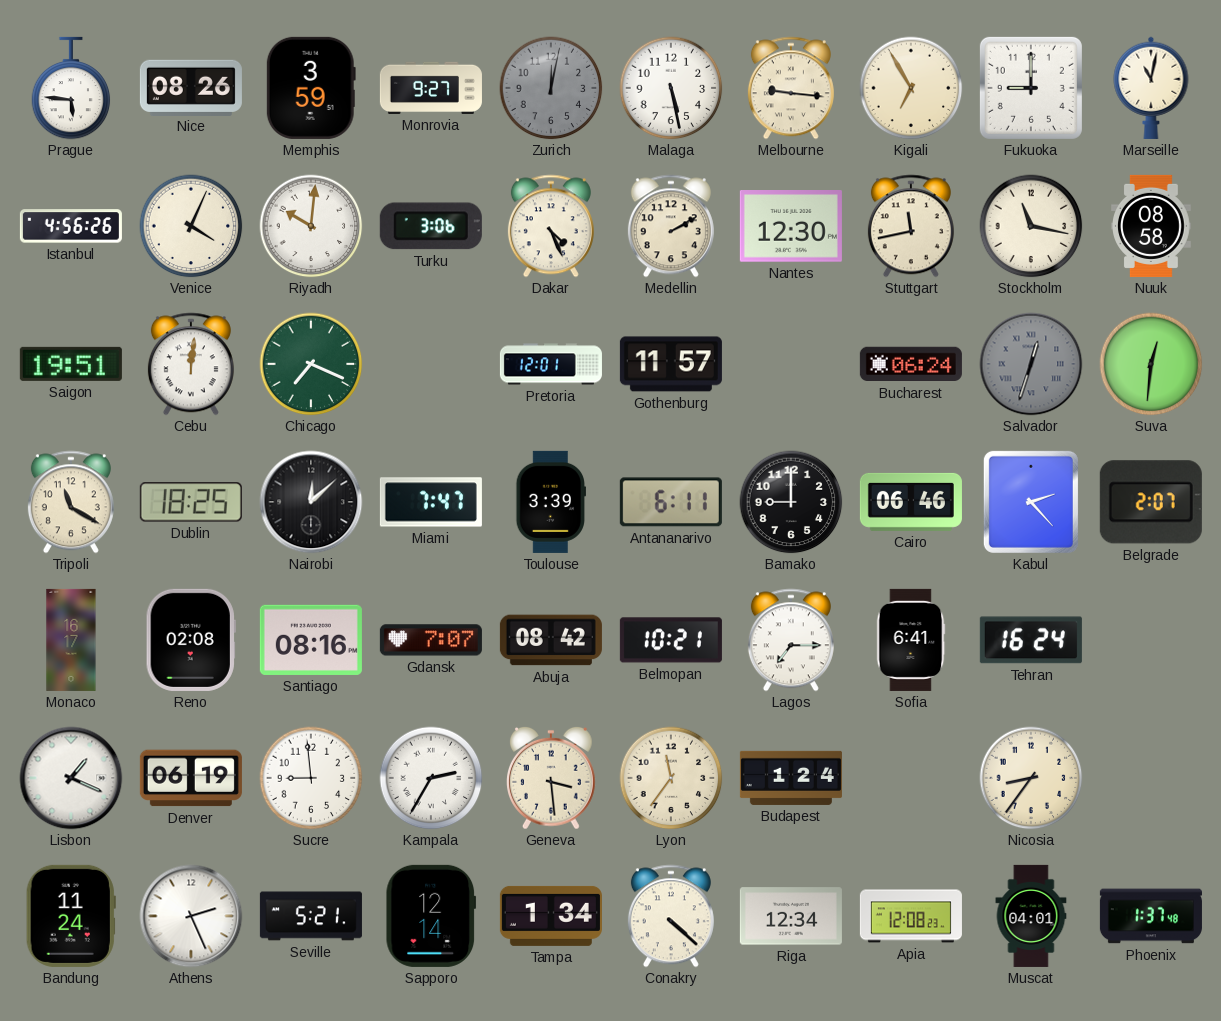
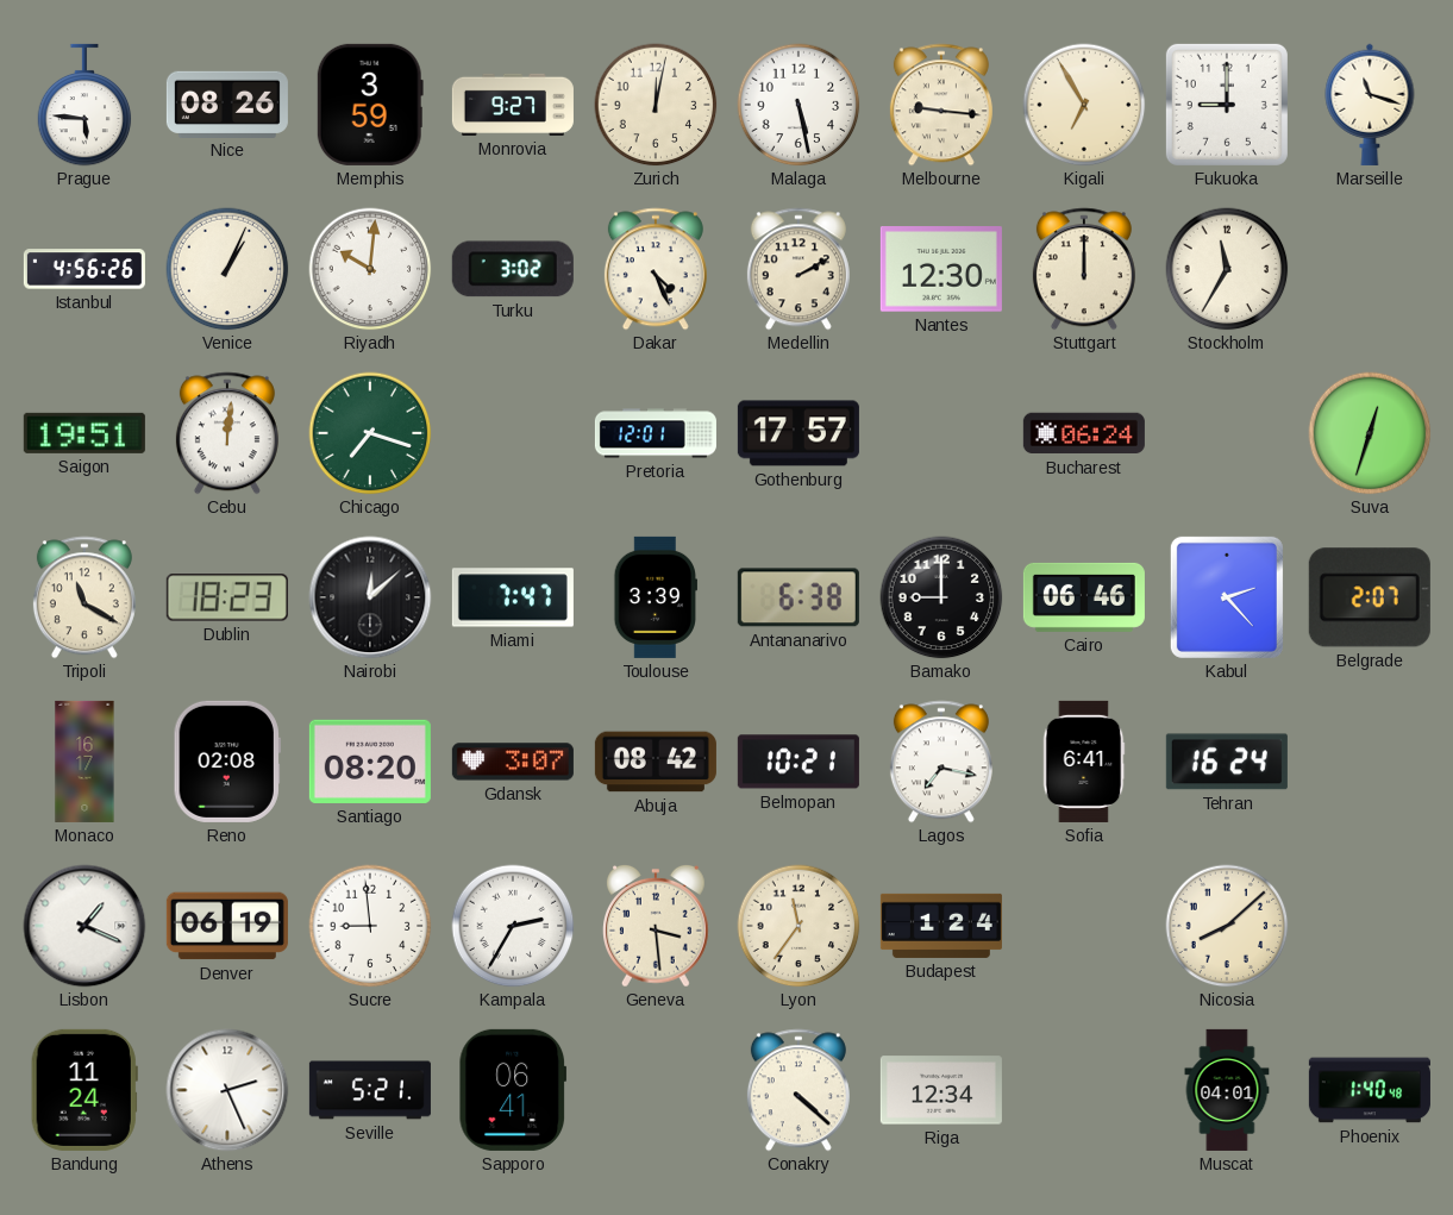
Zurich dial: grey -> cream (656, 105)
Marseille: 11:02 -> 11:18 (1370, 105)
Venice: 4:04 -> 1:04 (227, 269)
Turku: 3:06 -> 3:02 (513, 269)
Stuttgart: 11:43 -> 12:00 (1084, 269)
Stockholm: 11:17 -> 11:35 (1227, 269)
Nuuk: 08:58 -> none (1152, 226)
Chicago: 7:19 -> 7:18 (370, 433)
Gothenburg: 11:57 -> 17:57 (798, 433)
Salvador: 12:33 -> none (1031, 364)
Suva: 12:31 -> 12:33 (1370, 433)
Dublin: 18:25 -> 18:23 (227, 597)
Antananarivo: 6:11 -> 6:38 (798, 597)
Santiago: 08:16 -> 08:20 (370, 762)
Gdansk: 7:07 -> 3:07 (513, 762)
Lagos: 7:15 -> 7:17 (941, 762)
Nicosia: 8:36 -> 8:08 (1227, 926)
Sapporo: 12:14 -> 06:41 (513, 1090)
Tampa: 1:34 -> none (551, 916)
Apia: 12:08 -> none (911, 916)
Phoenix: 1:37 -> 1:40 (1370, 1090)
